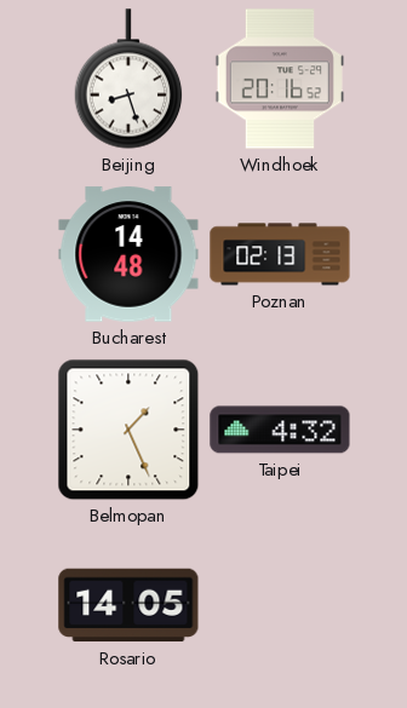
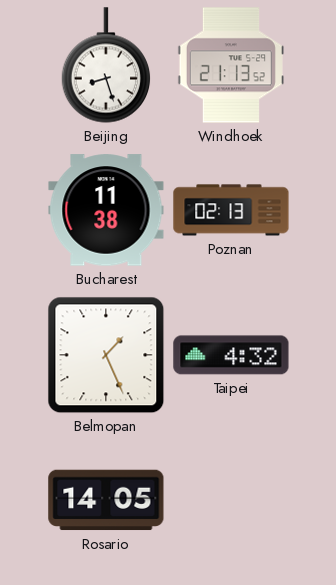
Windhoek: 20:16 -> 21:13 (230, 65)
Bucharest: 14:48 -> 11:38 (106, 210)
